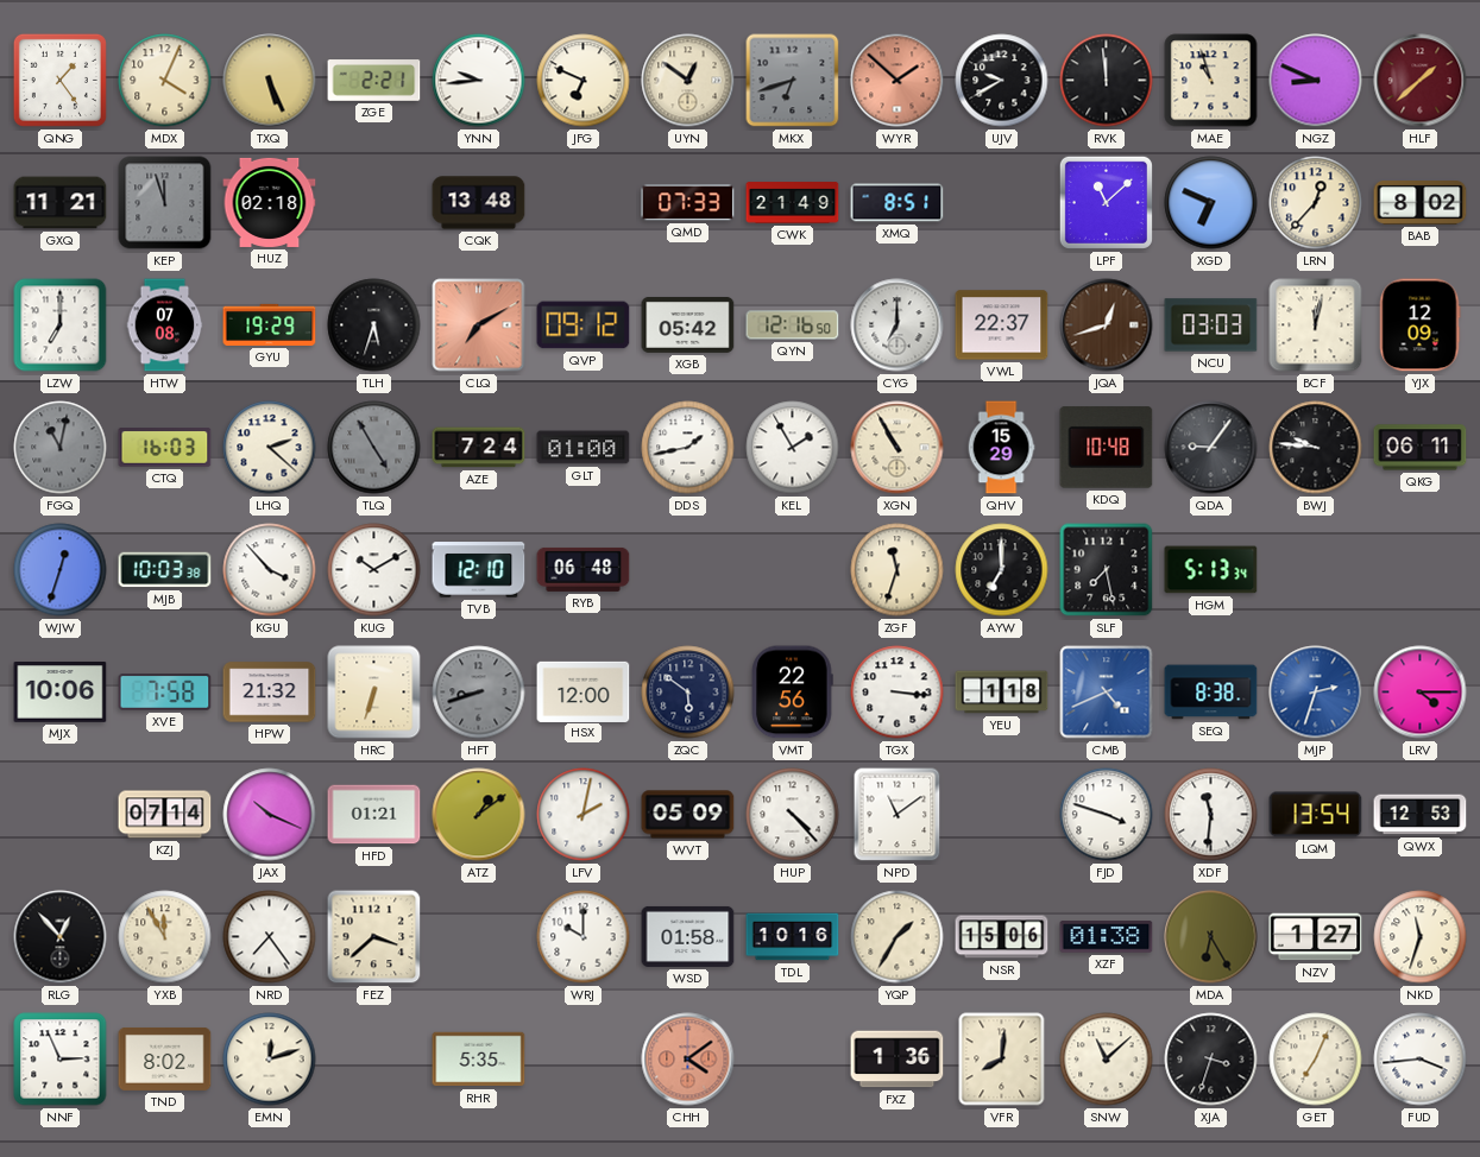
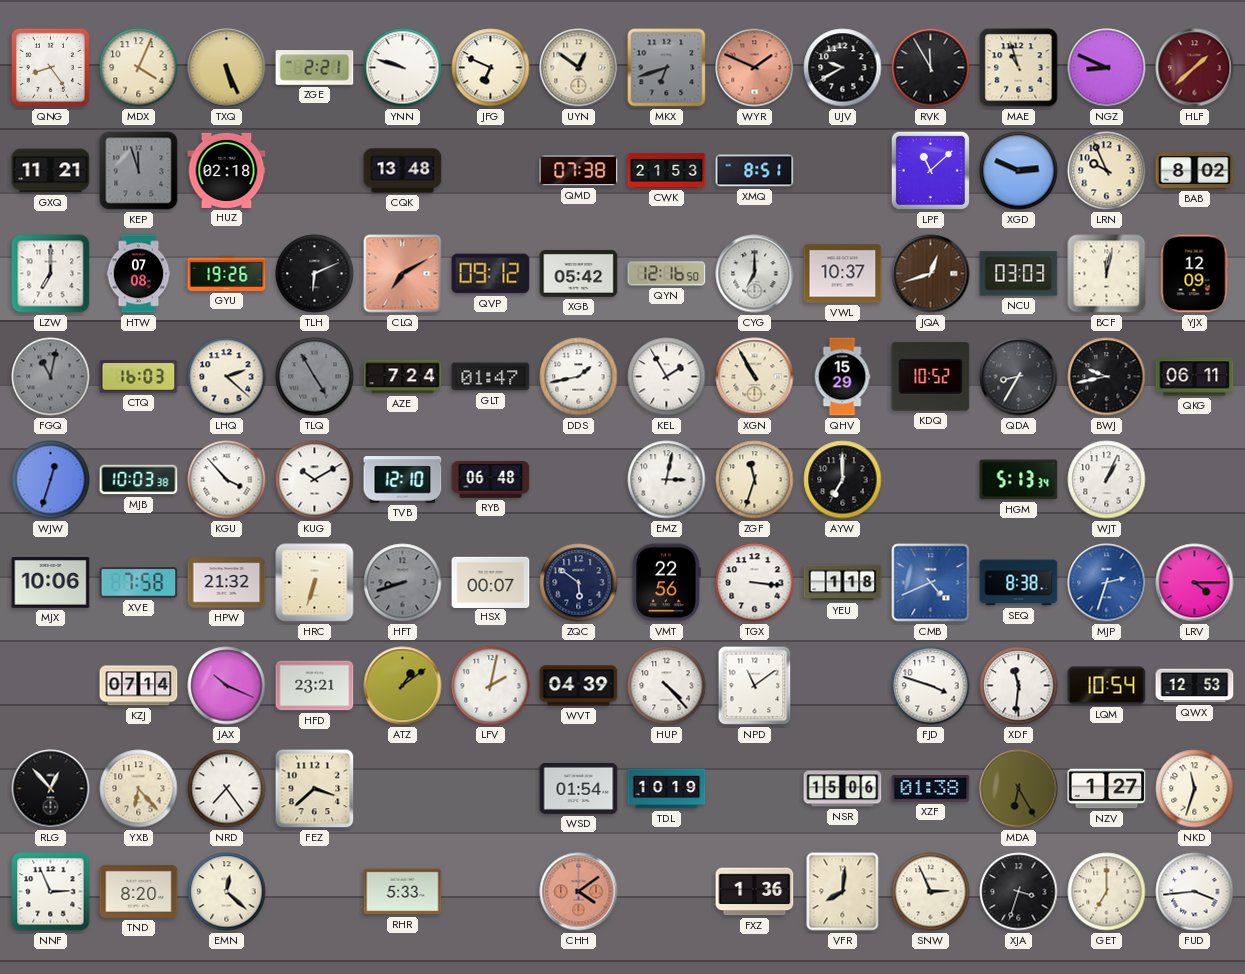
QNG: 1:24 -> 8:24 (50, 67)
YNN: 9:44 -> 9:48 (403, 68)
WYR: 1:52 -> 1:49 (755, 68)
RVK: 11:59 -> 11:55 (931, 68)
QMD: 07:33 -> 07:38 (579, 171)
CWK: 21:49 -> 21:53 (667, 171)
XGD: 6:49 -> 2:49 (1019, 171)
LRN: 12:37 -> 9:56 (1107, 171)
GYU: 19:29 -> 19:26 (227, 273)
TLH: 5:33 -> 6:11 (315, 274)
VWL: 22:37 -> 10:37 (843, 274)
GLT: 01:00 -> 01:47 (491, 377)
KDQ: 10:48 -> 10:52 (931, 377)
QDA: 9:06 -> 8:35 (1019, 377)
BWJ: 9:46 -> 9:43 (1107, 377)
EMZ: none -> 3:02 (667, 480)
SLF: 7:28 -> none (1107, 570)
WJT: none -> 1:04 (1107, 480)
HSX: 12:00 -> 00:07 (491, 582)
HFD: 01:21 -> 23:21 (315, 686)
WVT: 05:09 -> 04:39 (579, 686)
LQM: 13:54 -> 10:54 (1107, 686)
YXB: 11:55 -> 6:23 (139, 789)
WRJ: 10:00 -> none (584, 937)
WSD: 01:58 -> 01:54 (579, 788)
TDL: 10:16 -> 10:19 (667, 789)
YQP: 1:35 -> none (898, 937)
TND: 8:02 -> 8:20 (139, 891)
EMN: 12:12 -> 12:22 (227, 892)
RHR: 5:35 -> 5:33 (403, 892)
SNW: 11:08 -> 2:56 (931, 892)
GET: 7:04 -> 7:00 (1107, 892)
